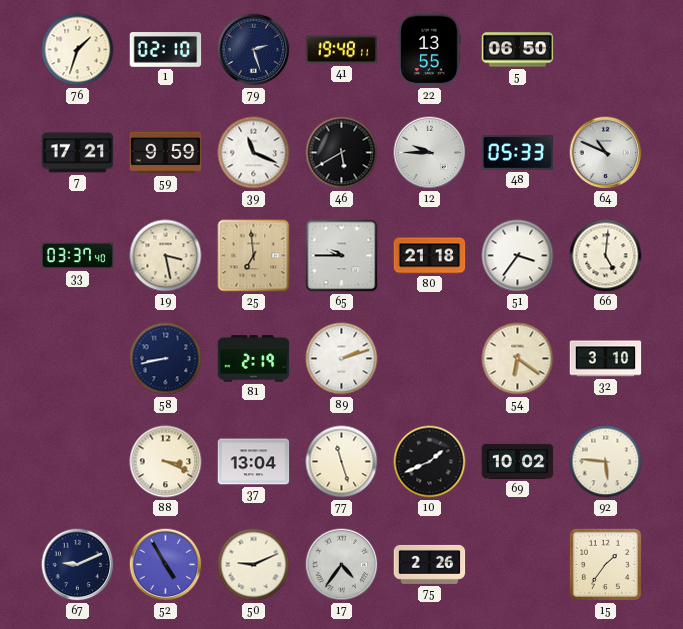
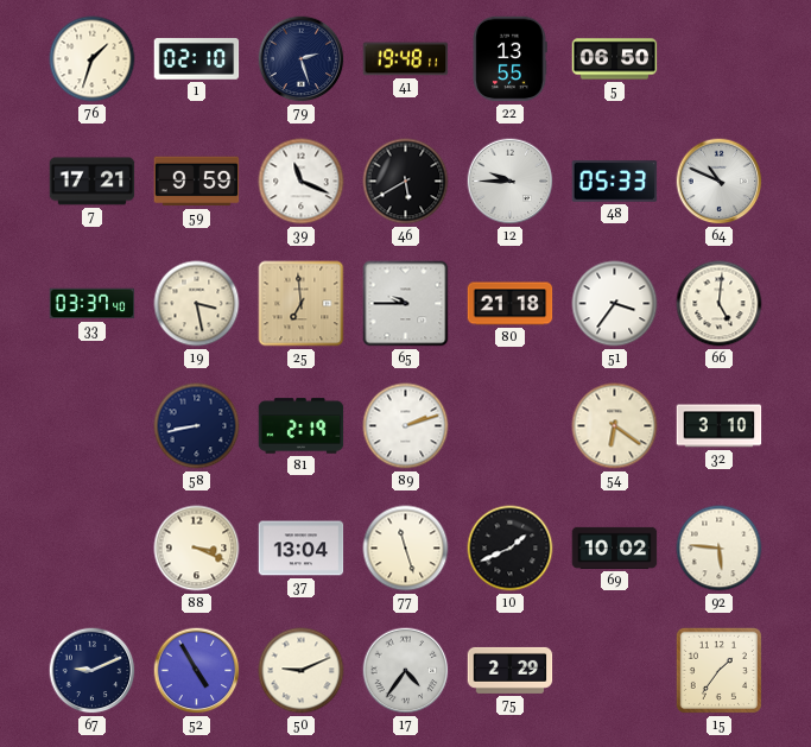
75: 2:26 -> 2:29 (511, 670)
